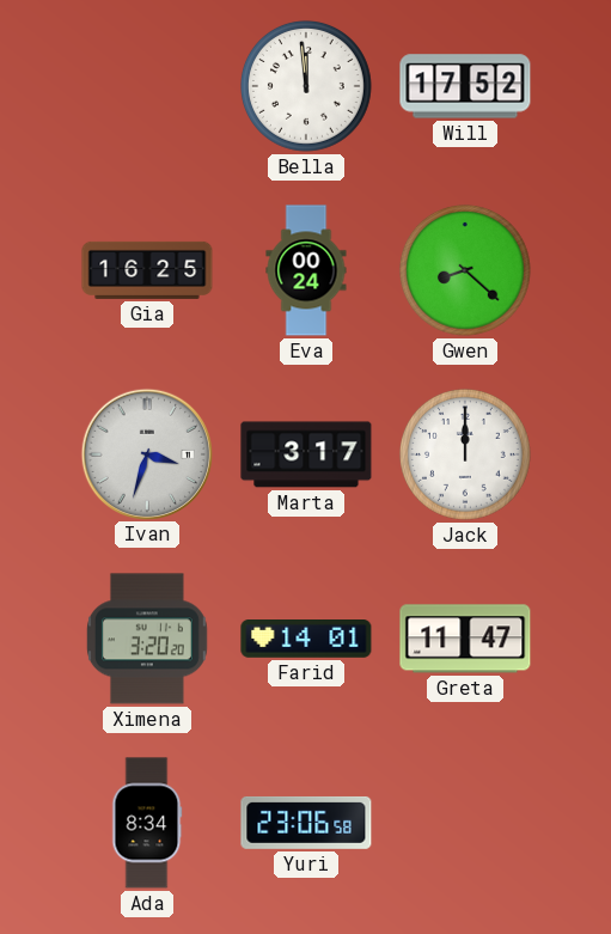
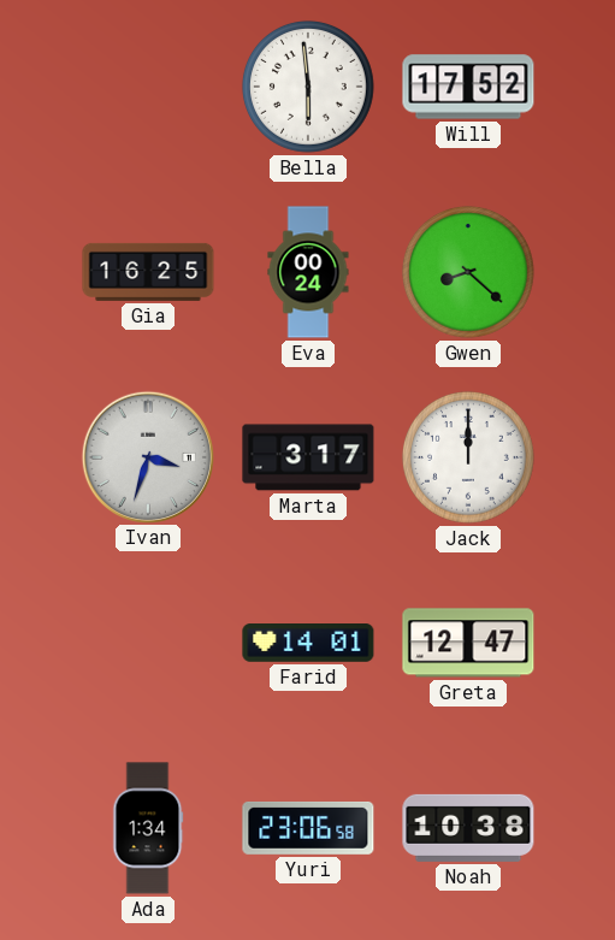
Bella: 11:59 -> 5:59 (308, 87)
Ximena: 3:20 -> none (147, 639)
Greta: 11:47 -> 12:47 (468, 643)
Ada: 8:34 -> 1:34 (148, 828)
Noah: none -> 10:38 (468, 828)
